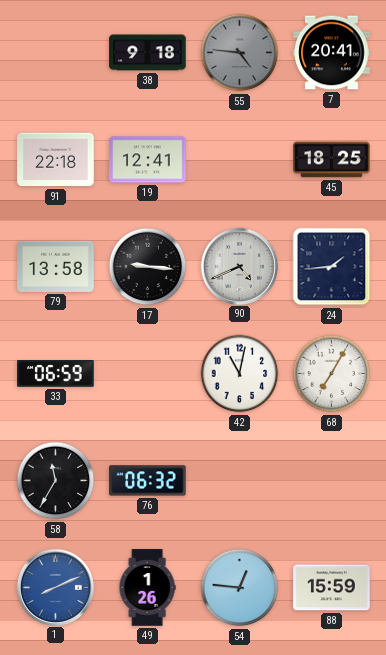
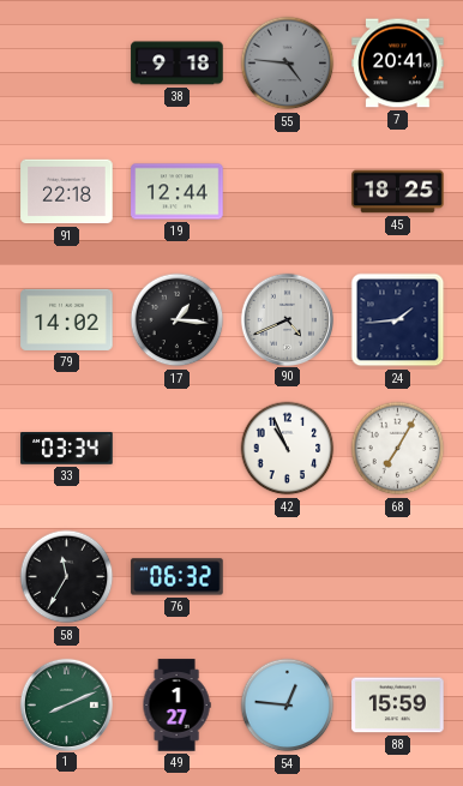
19: 12:41 -> 12:44 (178, 192)
79: 13:58 -> 14:02 (67, 319)
17: 9:16 -> 1:16 (178, 320)
33: 06:59 -> 03:34 (67, 449)
42: 11:02 -> 10:56 (288, 449)
1 dial: blue -> green (66, 704)
49: 1:26 -> 1:27 (176, 706)
